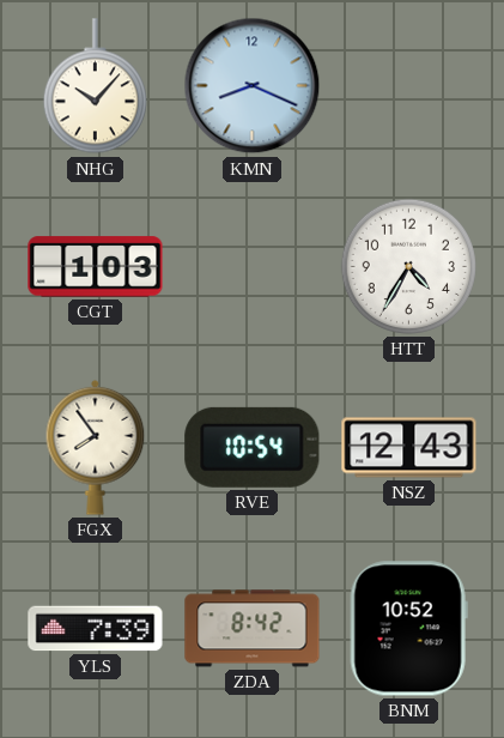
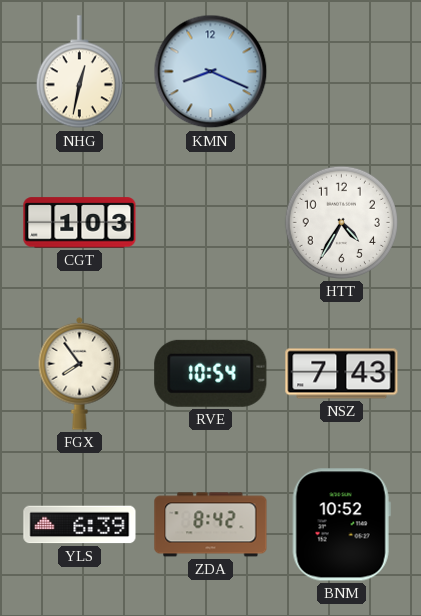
NHG: 10:07 -> 12:32 (79, 72)
NSZ: 12:43 -> 7:43 (342, 374)
YLS: 7:39 -> 6:39 (80, 525)
